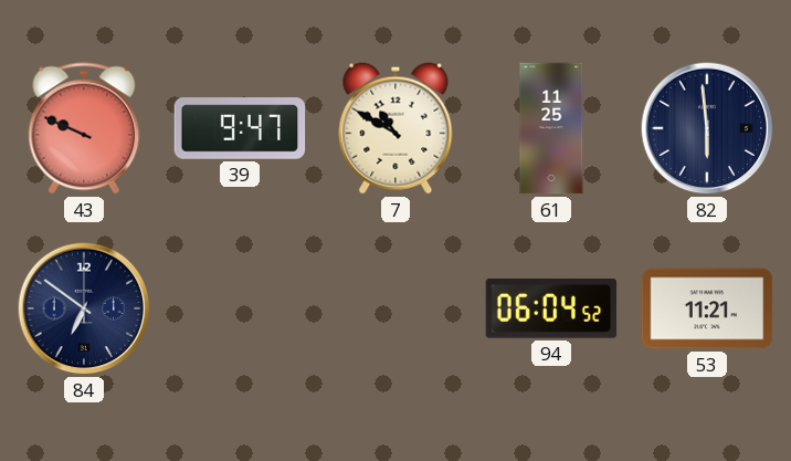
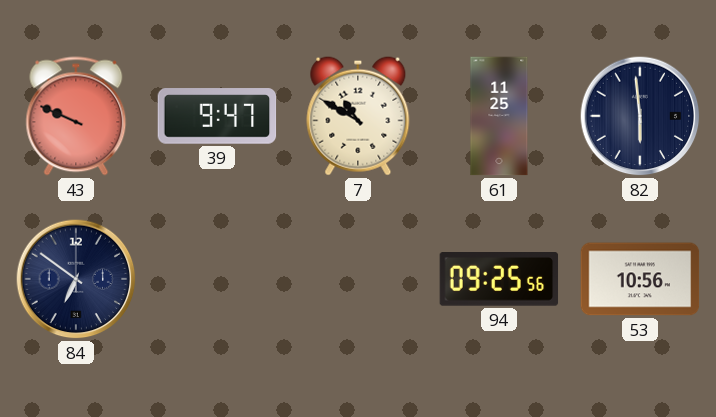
94: 06:04 -> 09:25 (499, 280)
53: 11:21 -> 10:56 (640, 279)
